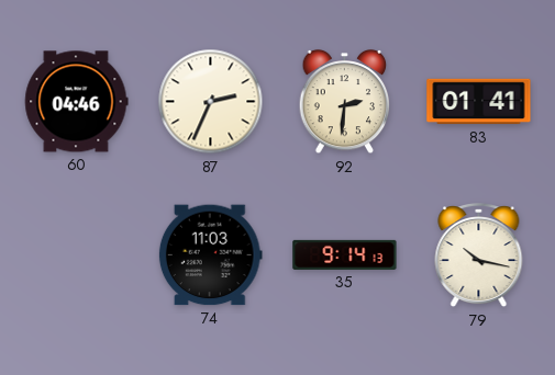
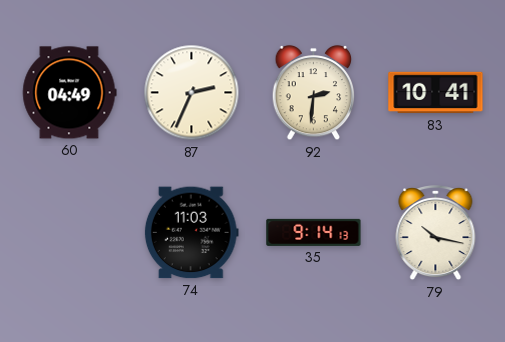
60: 04:46 -> 04:49 (70, 93)
83: 01:41 -> 10:41 (436, 93)
